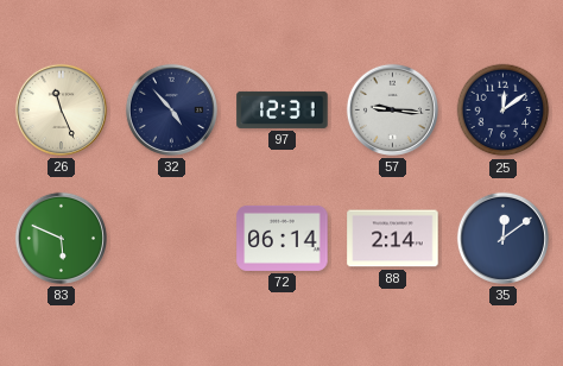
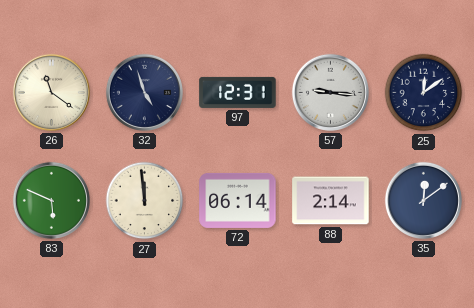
26: 11:26 -> 11:21 (51, 92)
32: 4:53 -> 4:57 (144, 92)
27: none -> 11:59 (145, 201)
